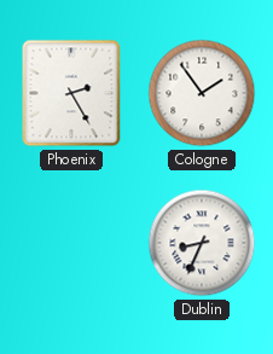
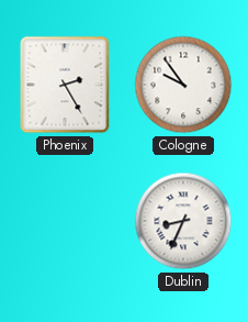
Cologne: 1:54 -> 9:54 (183, 85)
